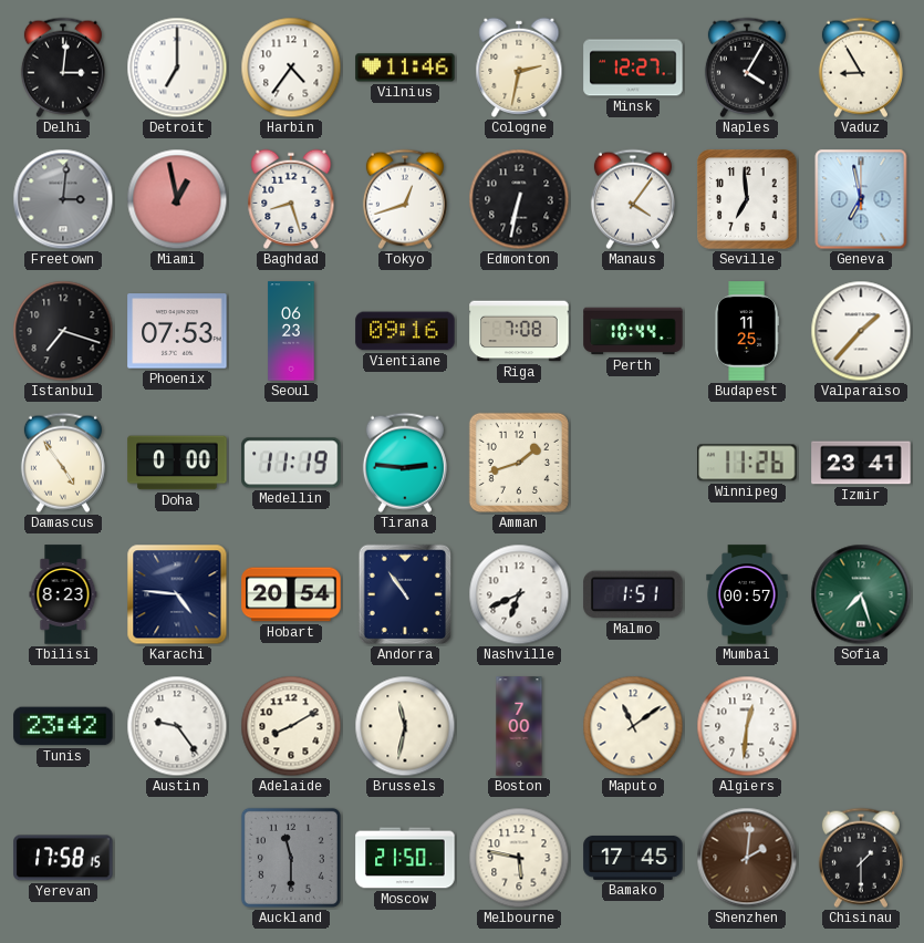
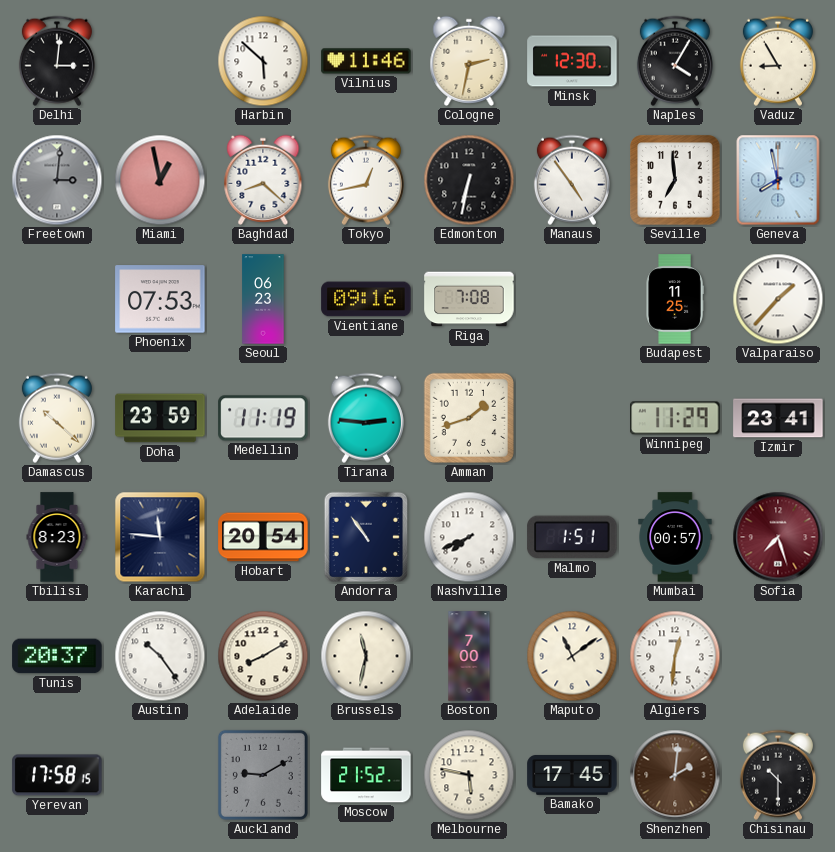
Detroit: 7:00 -> none (177, 68)
Harbin: 4:36 -> 5:52 (263, 61)
Minsk: 12:27 -> 12:30 (572, 61)
Baghdad: 8:27 -> 8:22 (263, 180)
Tokyo: 12:42 -> 12:43 (366, 180)
Manaus: 4:06 -> 4:54 (572, 180)
Geneva: 6:58 -> 7:58 (778, 180)
Istanbul: 7:18 -> none (63, 331)
Perth: 10:44 -> none (633, 331)
Damascus: 4:54 -> 10:22 (57, 418)
Doha: 0:00 -> 23:59 (160, 418)
Winnipeg: 11:26 -> 11:29 (675, 418)
Karachi: 4:46 -> 11:46 (160, 537)
Nashville: 6:41 -> 7:41 (469, 537)
Sofia dial: green -> burgundy (778, 537)
Tunis: 23:42 -> 20:37 (57, 656)
Austin: 9:24 -> 10:24 (160, 656)
Auckland: 11:30 -> 9:10 (263, 775)
Moscow: 21:50 -> 21:52 (366, 775)
Chisinau: 1:30 -> 10:30 (778, 775)
